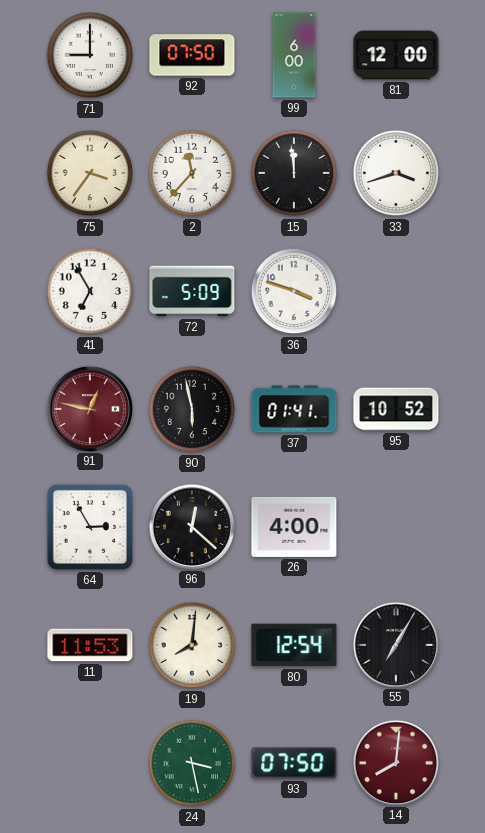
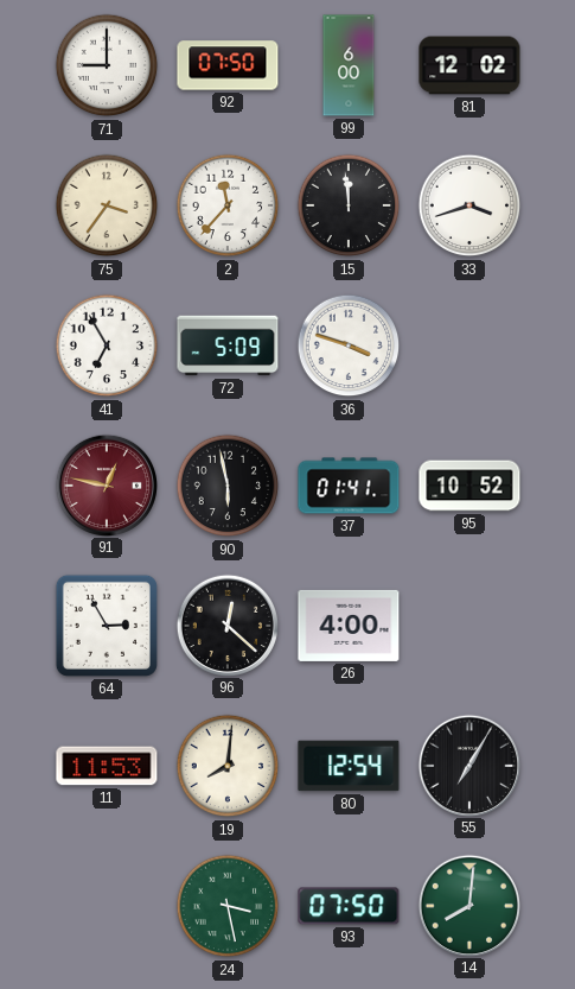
81: 12:00 -> 12:02 (469, 65)
14 dial: burgundy -> green (468, 905)
